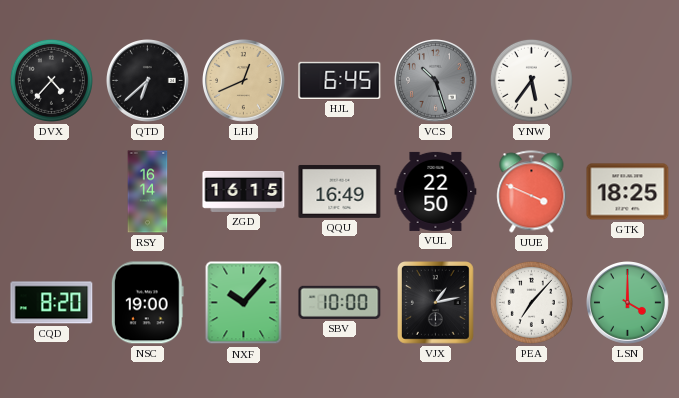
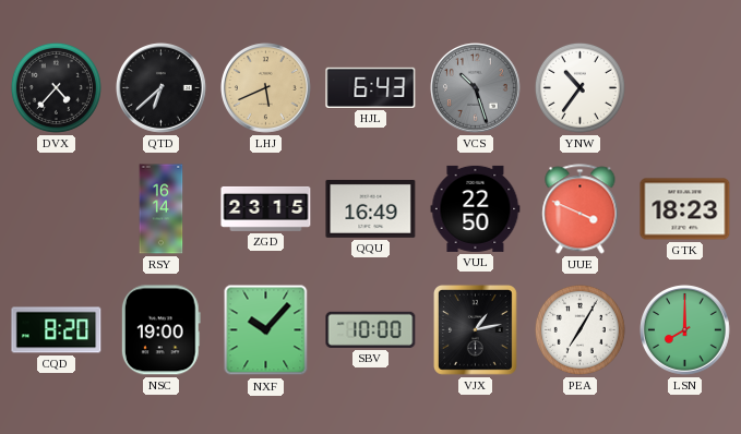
LHJ: 12:41 -> 5:41 (266, 88)
HJL: 6:45 -> 6:43 (371, 87)
YNW: 5:36 -> 10:36 (579, 87)
ZGD: 16:15 -> 23:15 (266, 208)
GTK: 18:25 -> 18:23 (685, 209)
PEA: 7:07 -> 7:05 (579, 329)
LSN: 4:00 -> 8:00 (685, 330)
